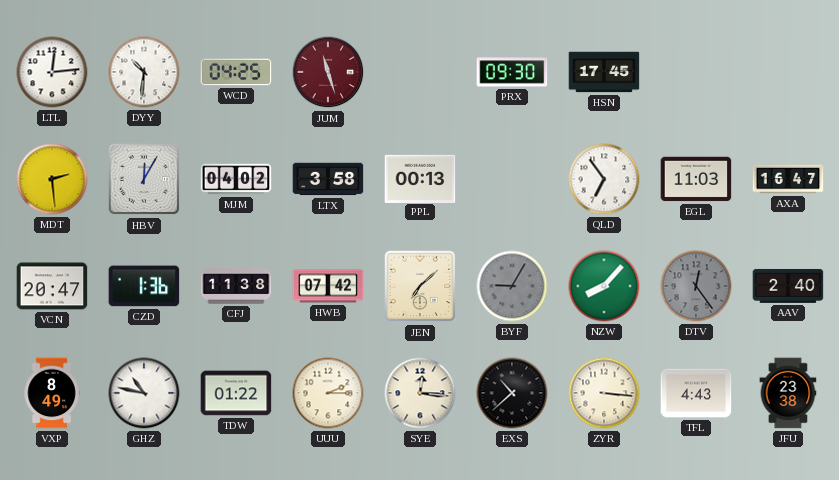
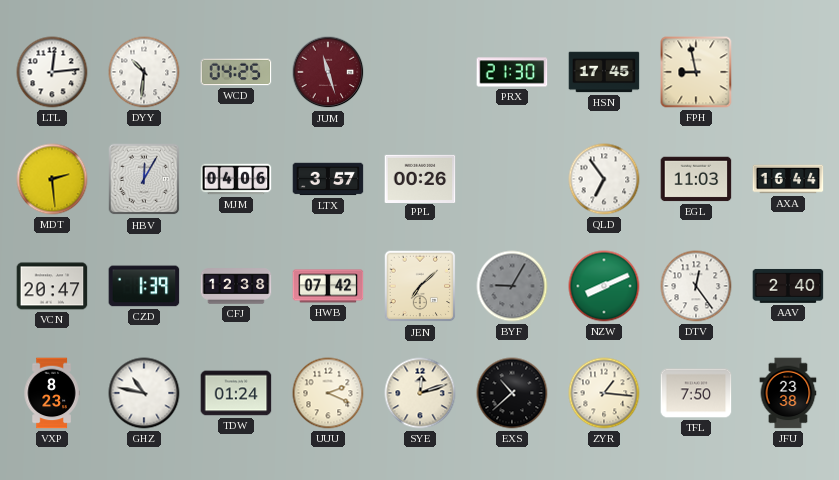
PRX: 09:30 -> 21:30 (512, 72)
FPH: none -> 8:58 (696, 72)
MJM: 04:02 -> 04:06 (236, 179)
LTX: 3:58 -> 3:57 (328, 179)
PPL: 00:13 -> 00:26 (420, 178)
AXA: 16:47 -> 16:44 (788, 179)
CZD: 1:36 -> 1:39 (144, 286)
CFJ: 11:38 -> 12:38 (236, 286)
NZW: 8:07 -> 8:11 (604, 286)
DTV dial: grey -> white (696, 286)
VXP: 8:49 -> 8:23 (52, 393)
TDW: 01:22 -> 01:24 (236, 393)
UUU: 2:15 -> 2:19 (328, 393)
SYE: 12:16 -> 12:12 (420, 393)
ZYR: 3:16 -> 1:16 (604, 393)
TFL: 4:43 -> 7:50 (696, 393)
